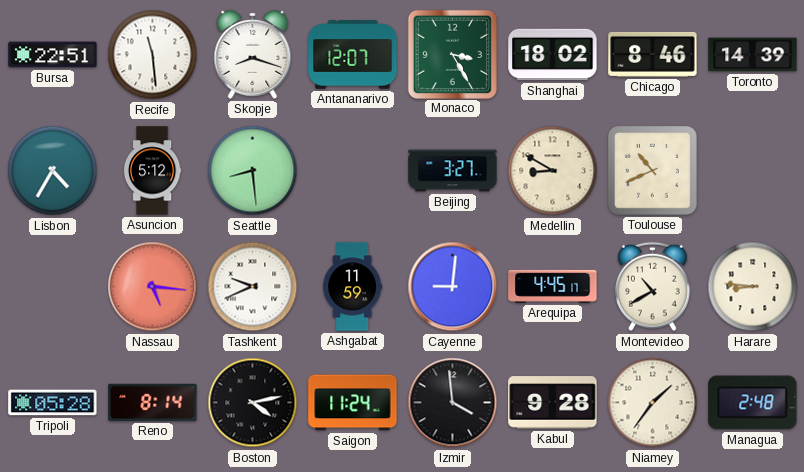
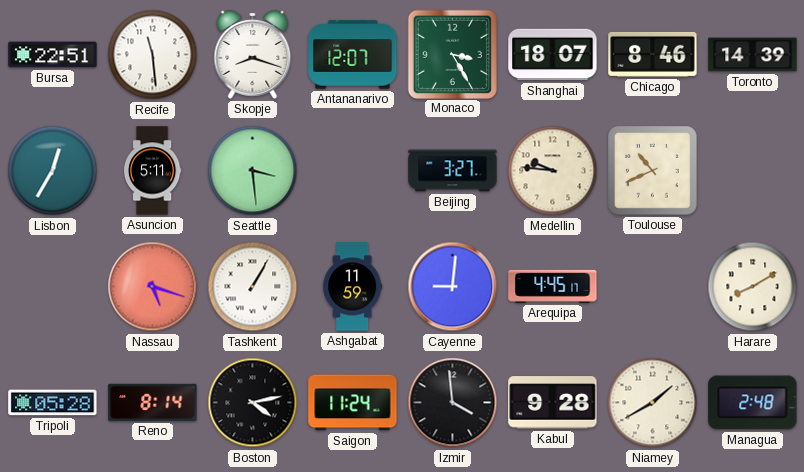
Shanghai: 18:02 -> 18:07 (553, 55)
Lisbon: 4:35 -> 12:35 (53, 171)
Asuncion: 5:12 -> 5:11 (152, 171)
Seattle: 8:29 -> 3:29 (253, 171)
Medellin: 8:50 -> 9:46 (553, 171)
Nassau: 5:16 -> 5:18 (153, 287)
Tashkent: 9:41 -> 1:05 (253, 287)
Montevideo: 10:40 -> none (653, 287)
Harare: 8:46 -> 8:10 (753, 287)
Niamey: 1:36 -> 1:40 (653, 403)
